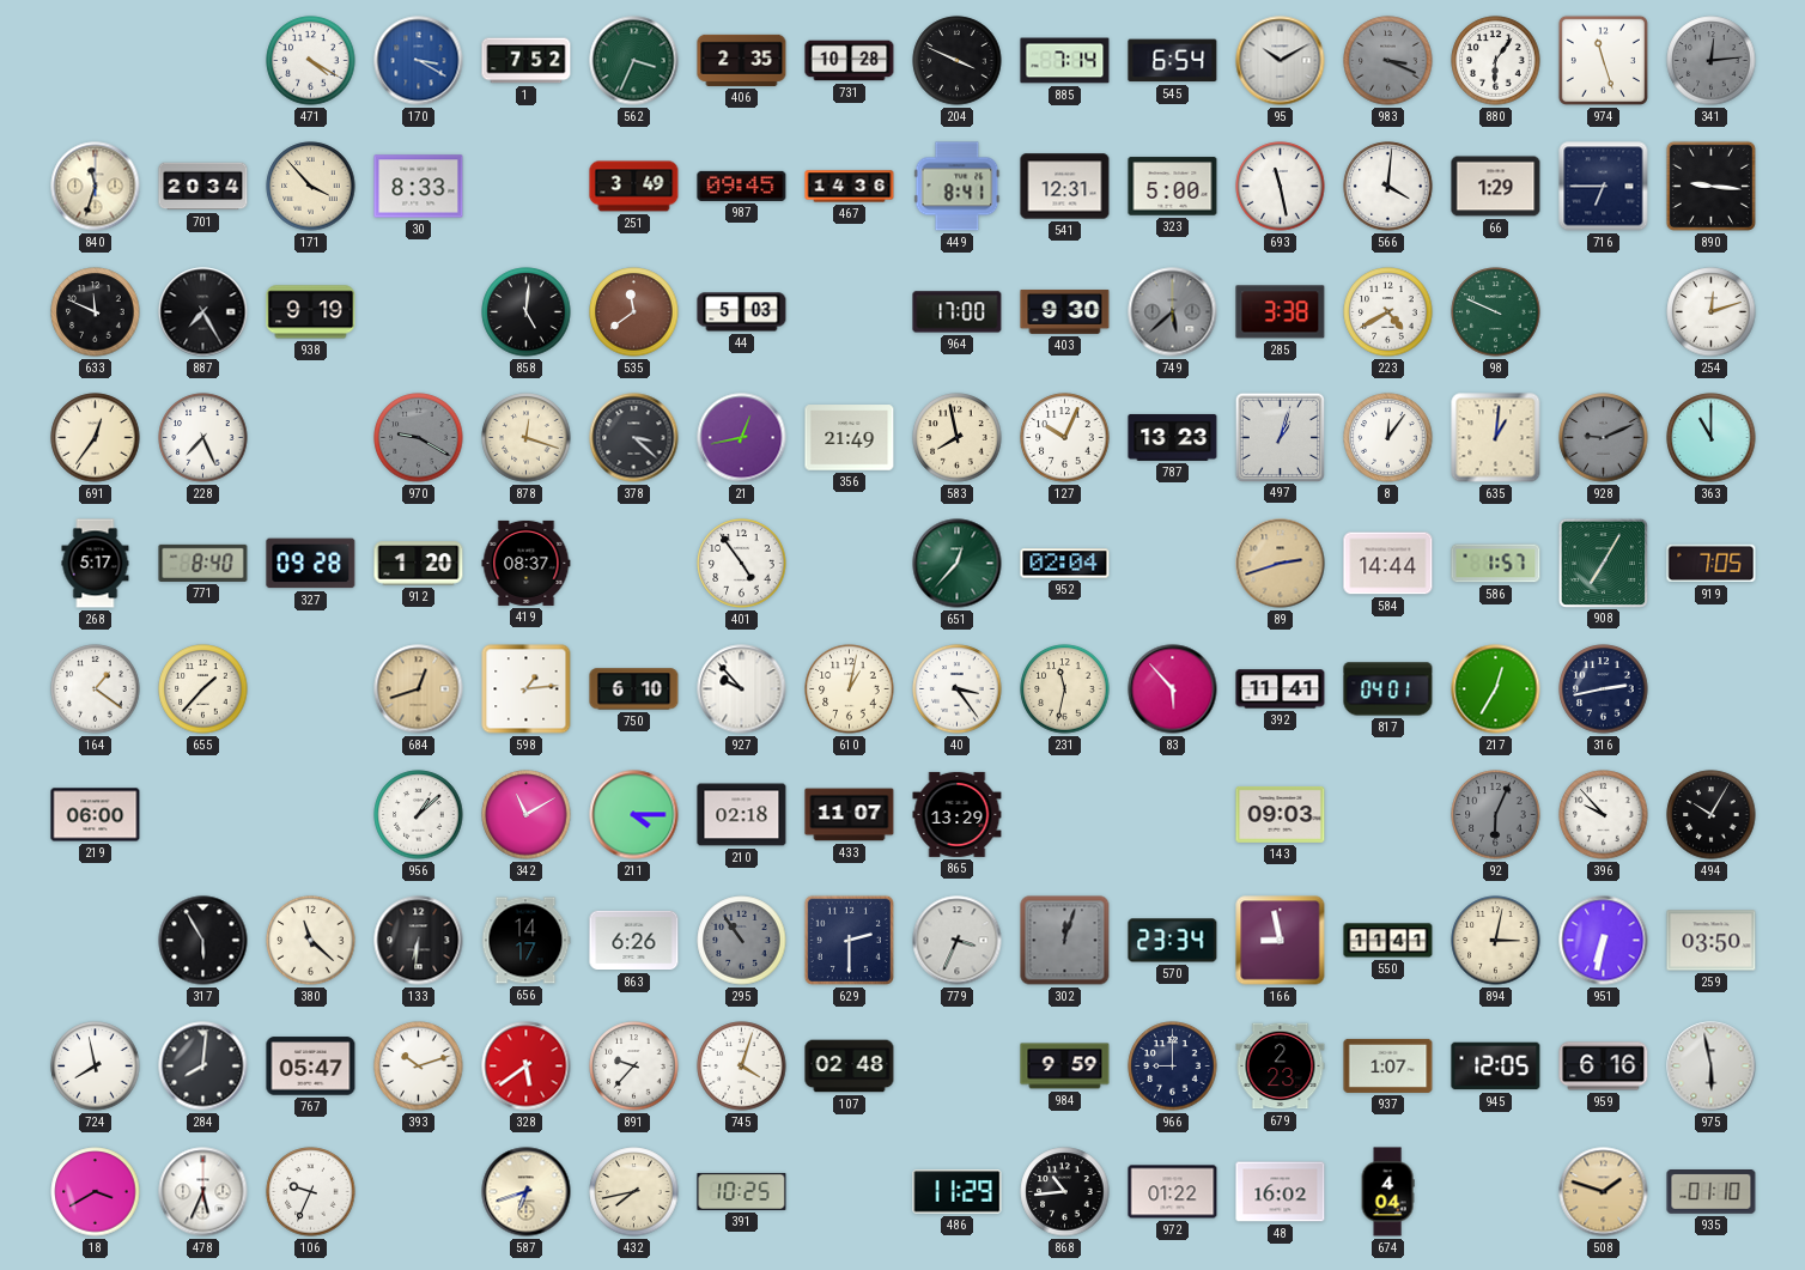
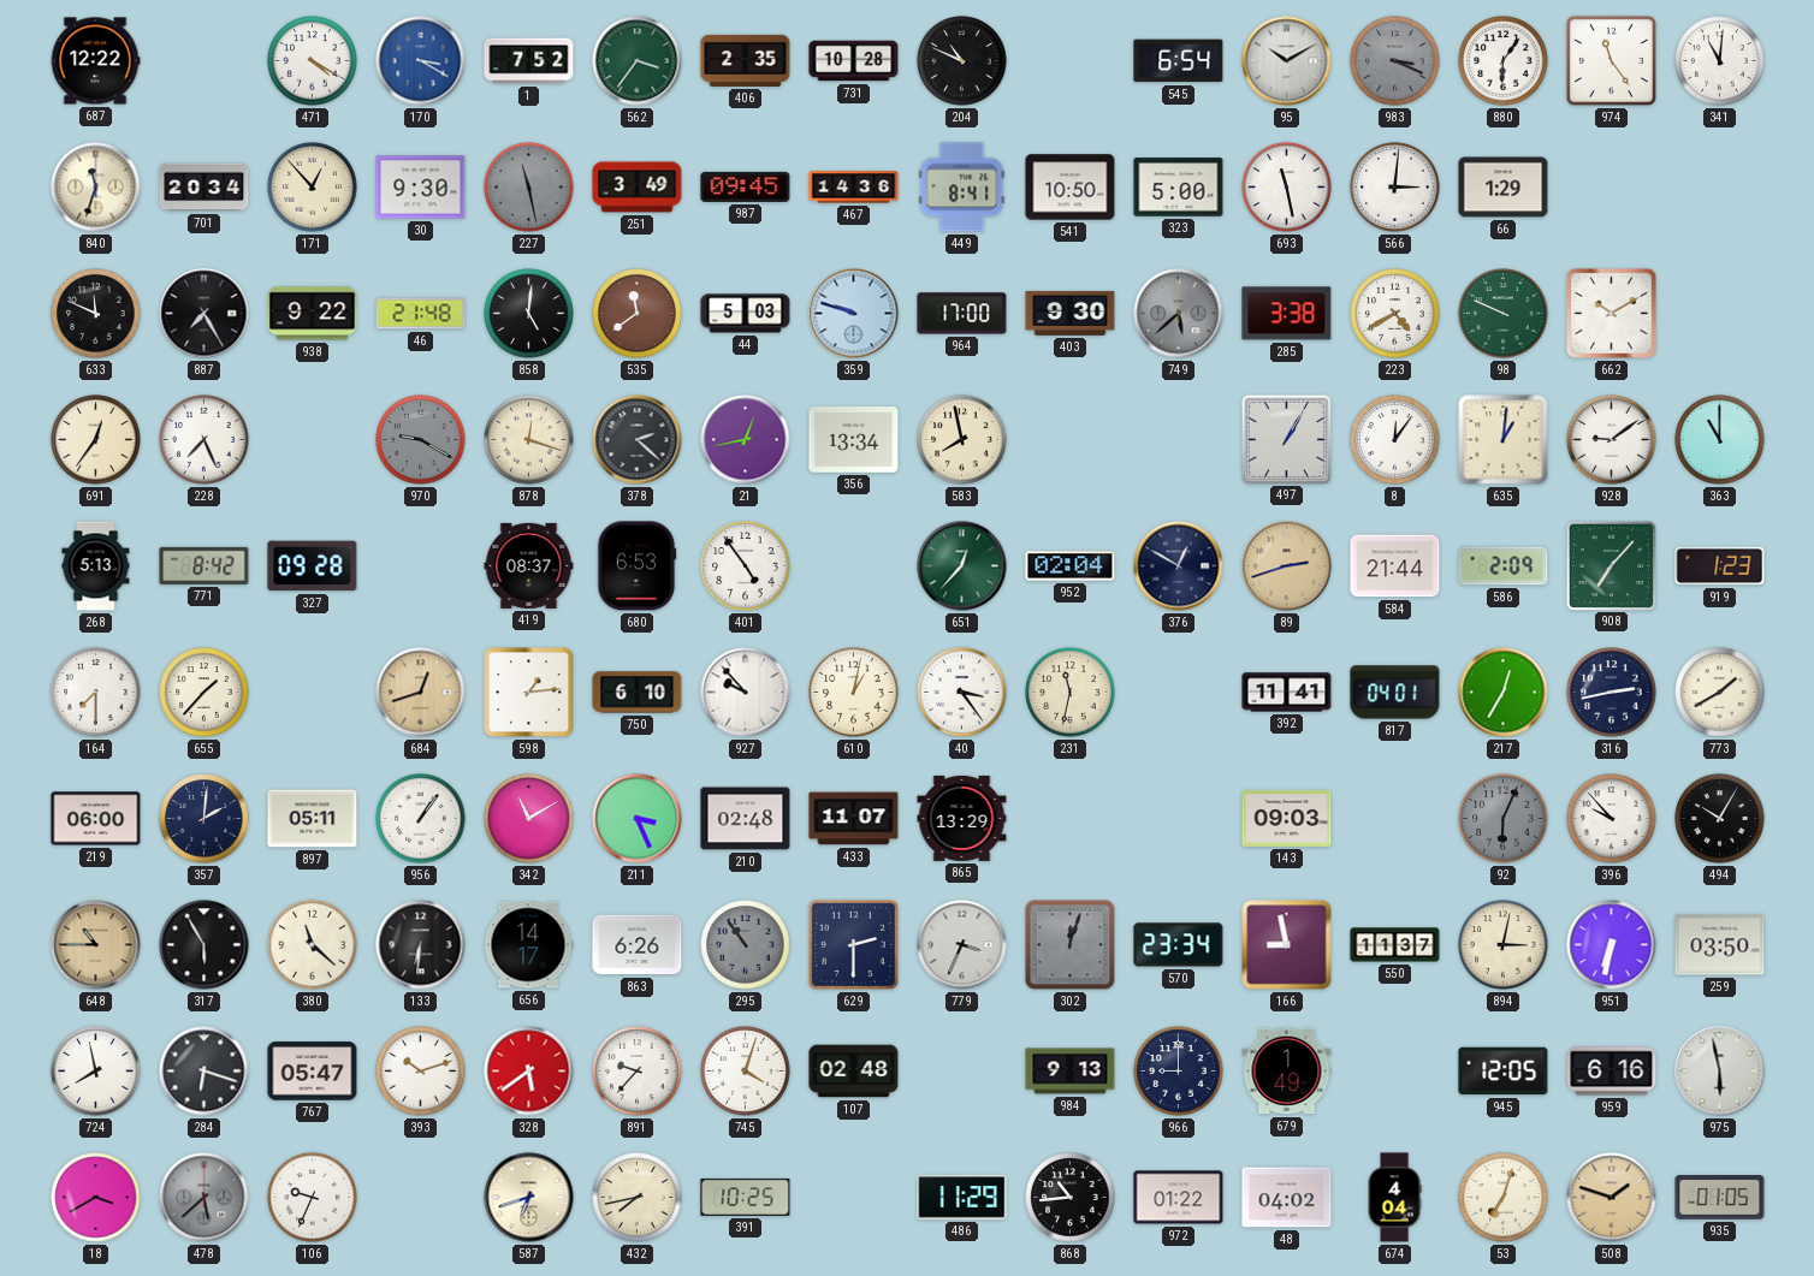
687: none -> 12:22 (95, 61)
562: 3:34 -> 3:36 (638, 61)
204: 3:49 -> 10:49 (962, 61)
885: 7:14 -> none (1065, 61)
974: 11:27 -> 11:24 (1611, 60)
341: 12:14 -> 11:01 (1720, 61)
341 dial: grey -> white (1720, 61)
171: 3:53 -> 12:53 (313, 188)
30: 8:33 -> 9:30 (421, 188)
227: none -> 11:28 (529, 188)
541: 12:31 -> 10:50 (1071, 188)
566: 4:01 -> 3:01 (1395, 188)
716: 6:45 -> none (1604, 187)
890: 9:16 -> none (1710, 186)
938: 9:19 -> 9:22 (313, 314)
46: none -> 21:48 (421, 314)
359: none -> 9:48 (854, 314)
662: none -> 10:10 (1612, 314)
254: 12:12 -> none (1712, 312)
378: 3:22 -> 2:22 (638, 440)
356: 21:49 -> 13:34 (854, 440)
127: 10:04 -> none (1065, 438)
787: 13:23 -> none (1173, 437)
497: 1:03 -> 1:05 (1286, 439)
928: 9:11 -> 9:09 (1612, 440)
928 dial: grey -> white (1612, 440)
268: 5:17 -> 5:13 (96, 566)
771: 8:40 -> 8:42 (204, 565)
912: 1:20 -> none (419, 564)
680: none -> 6:53 (636, 566)
376: none -> 12:50 (1179, 566)
584: 14:44 -> 21:44 (1395, 566)
586: 1:57 -> 2:09 (1504, 566)
908: 7:05 -> 7:07 (1611, 565)
919: 7:05 -> 1:23 (1720, 566)
164: 1:21 -> 7:30 (96, 693)
83: 5:53 -> none (1173, 689)
773: none -> 1:40 (1720, 693)
357: none -> 2:01 (204, 819)
897: none -> 05:11 (313, 819)
956: 1:08 -> 1:06 (421, 819)
211: 4:15 -> 3:26 (638, 819)
210: 02:18 -> 02:48 (746, 819)
648: none -> 10:45 (96, 945)
550: 11:41 -> 11:37 (1395, 945)
284: 8:01 -> 6:18 (204, 1072)
984: 9:59 -> 9:13 (1071, 1072)
679: 2:23 -> 1:49 (1287, 1072)
937: 1:07 -> none (1388, 1065)
478: 5:34 -> 5:38 (204, 1198)
478 dial: white -> grey (204, 1198)
48: 16:02 -> 04:02 (1287, 1198)
53: none -> 7:03 (1504, 1198)
935: 01:10 -> 01:05 (1720, 1198)
